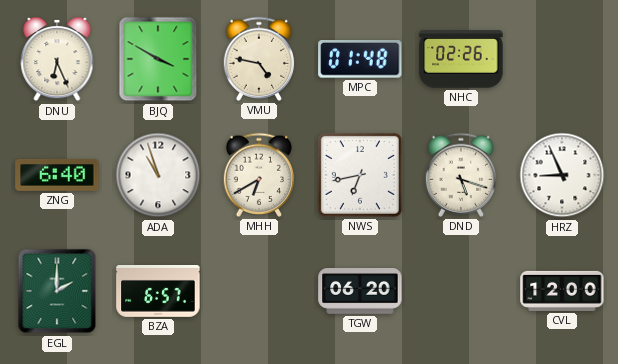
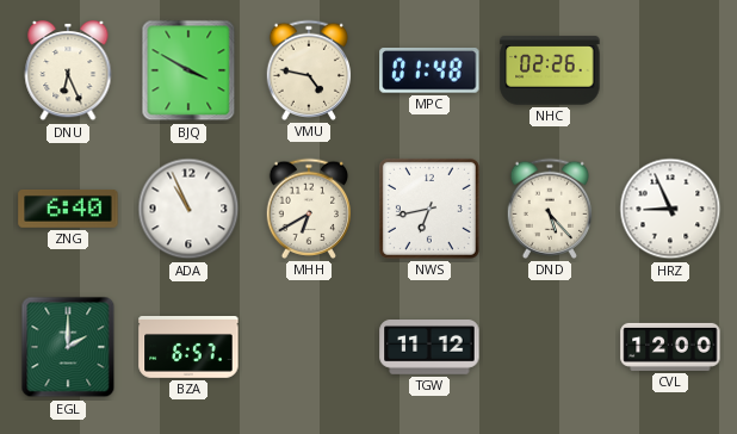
ADA: 10:57 -> 10:56 (188, 209)
DND: 5:18 -> 5:23 (550, 209)
TGW: 06:20 -> 11:12 (429, 348)
